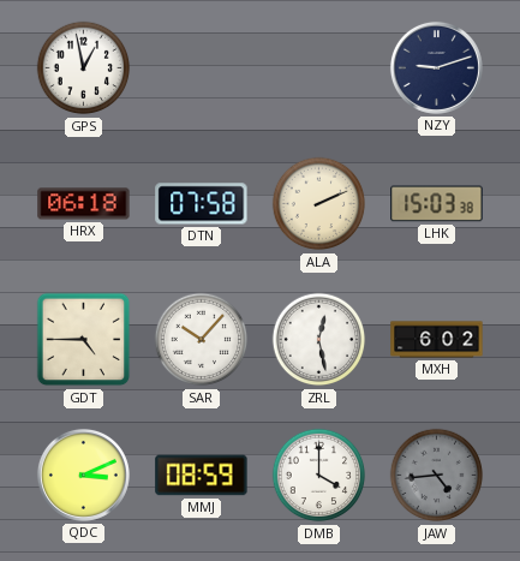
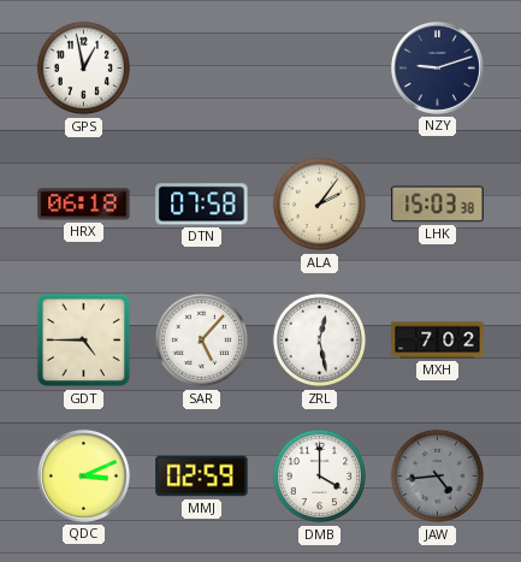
ALA: 2:11 -> 2:06 (320, 205)
SAR: 10:07 -> 5:07 (202, 341)
MXH: 6:02 -> 7:02 (438, 341)
MMJ: 08:59 -> 02:59 (202, 477)
